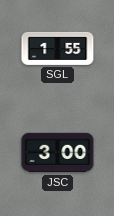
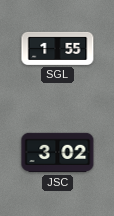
JSC: 3:00 -> 3:02 (58, 153)
